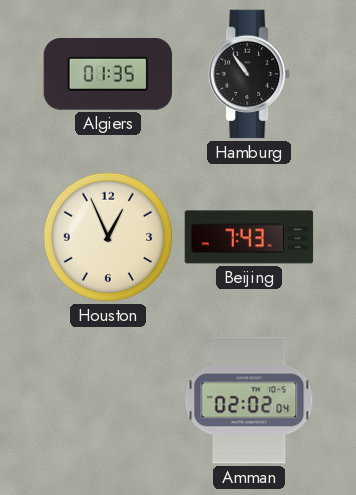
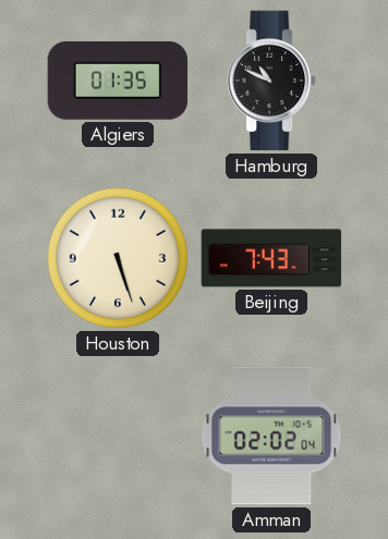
Hamburg: 10:54 -> 10:49 (272, 81)
Houston: 12:56 -> 5:27 (118, 258)
